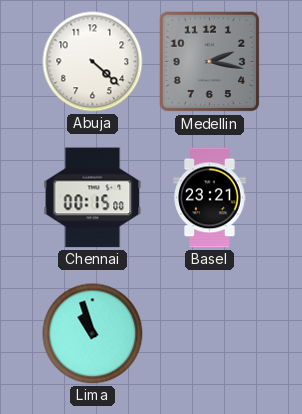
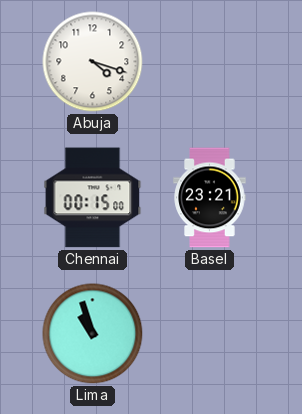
Abuja: 4:22 -> 4:18 (93, 62)
Medellin: 2:17 -> none (210, 62)
